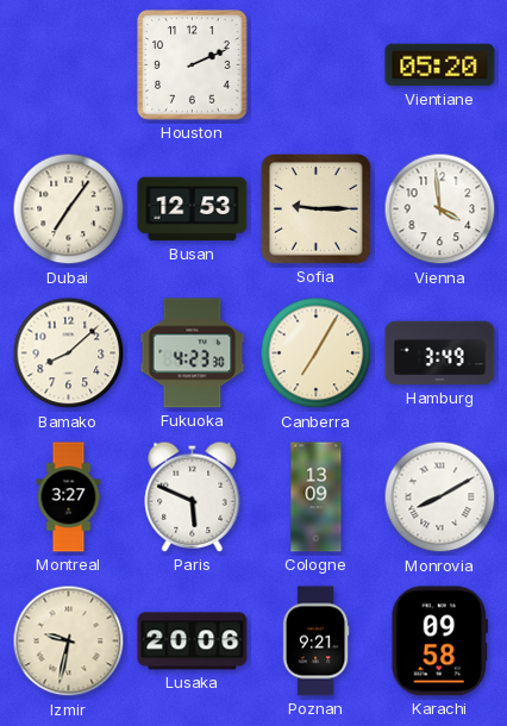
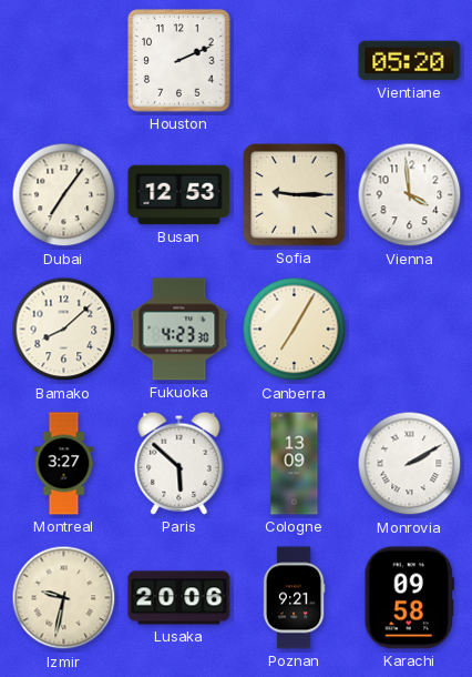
Hamburg: 3:49 -> none (440, 353)
Paris: 5:49 -> 5:52 (179, 463)
Monrovia: 8:10 -> 2:10 (410, 464)
